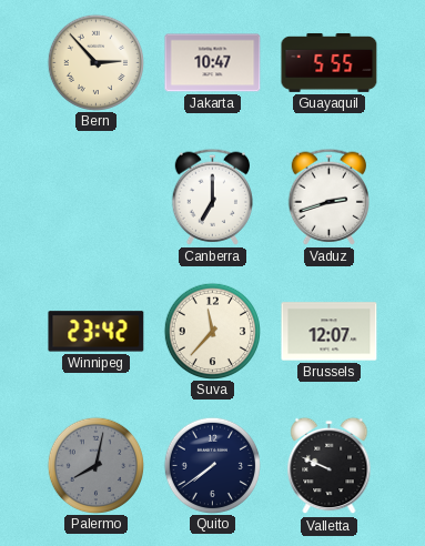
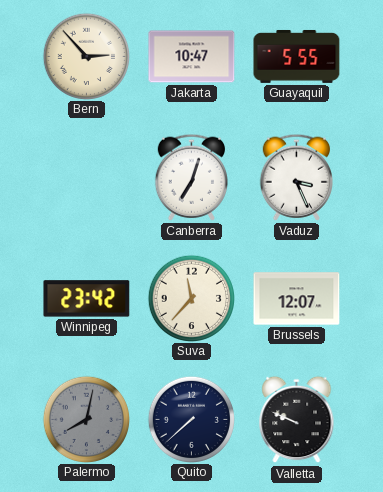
Canberra: 7:00 -> 7:03 (191, 177)
Vaduz: 2:42 -> 3:26 (296, 177)
Quito: 7:39 -> 7:38 (191, 419)
